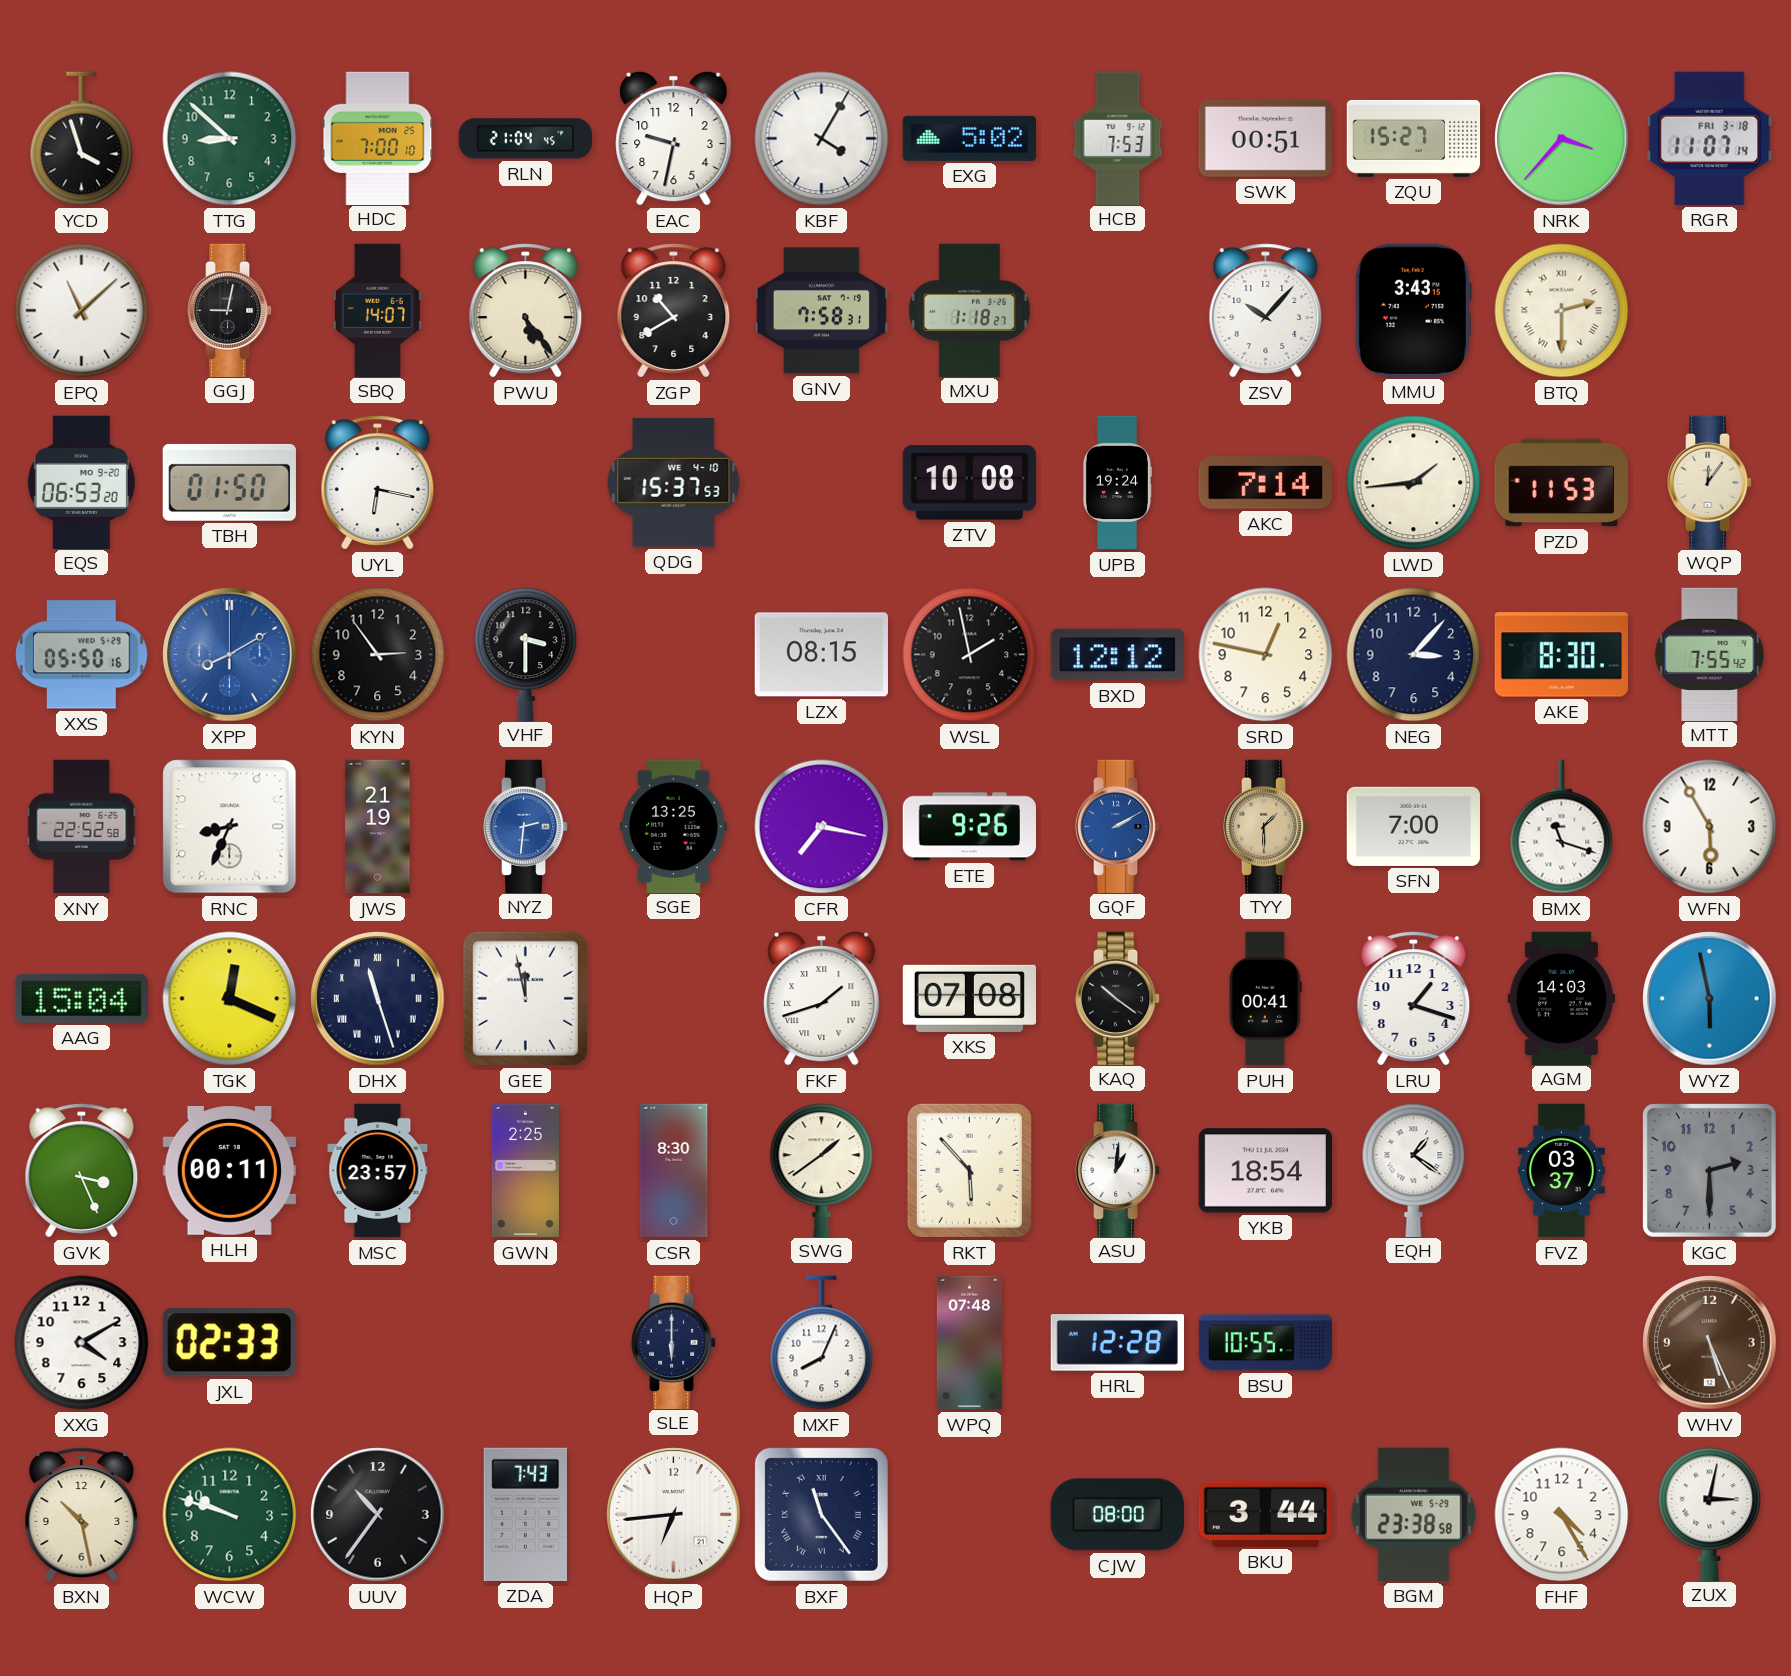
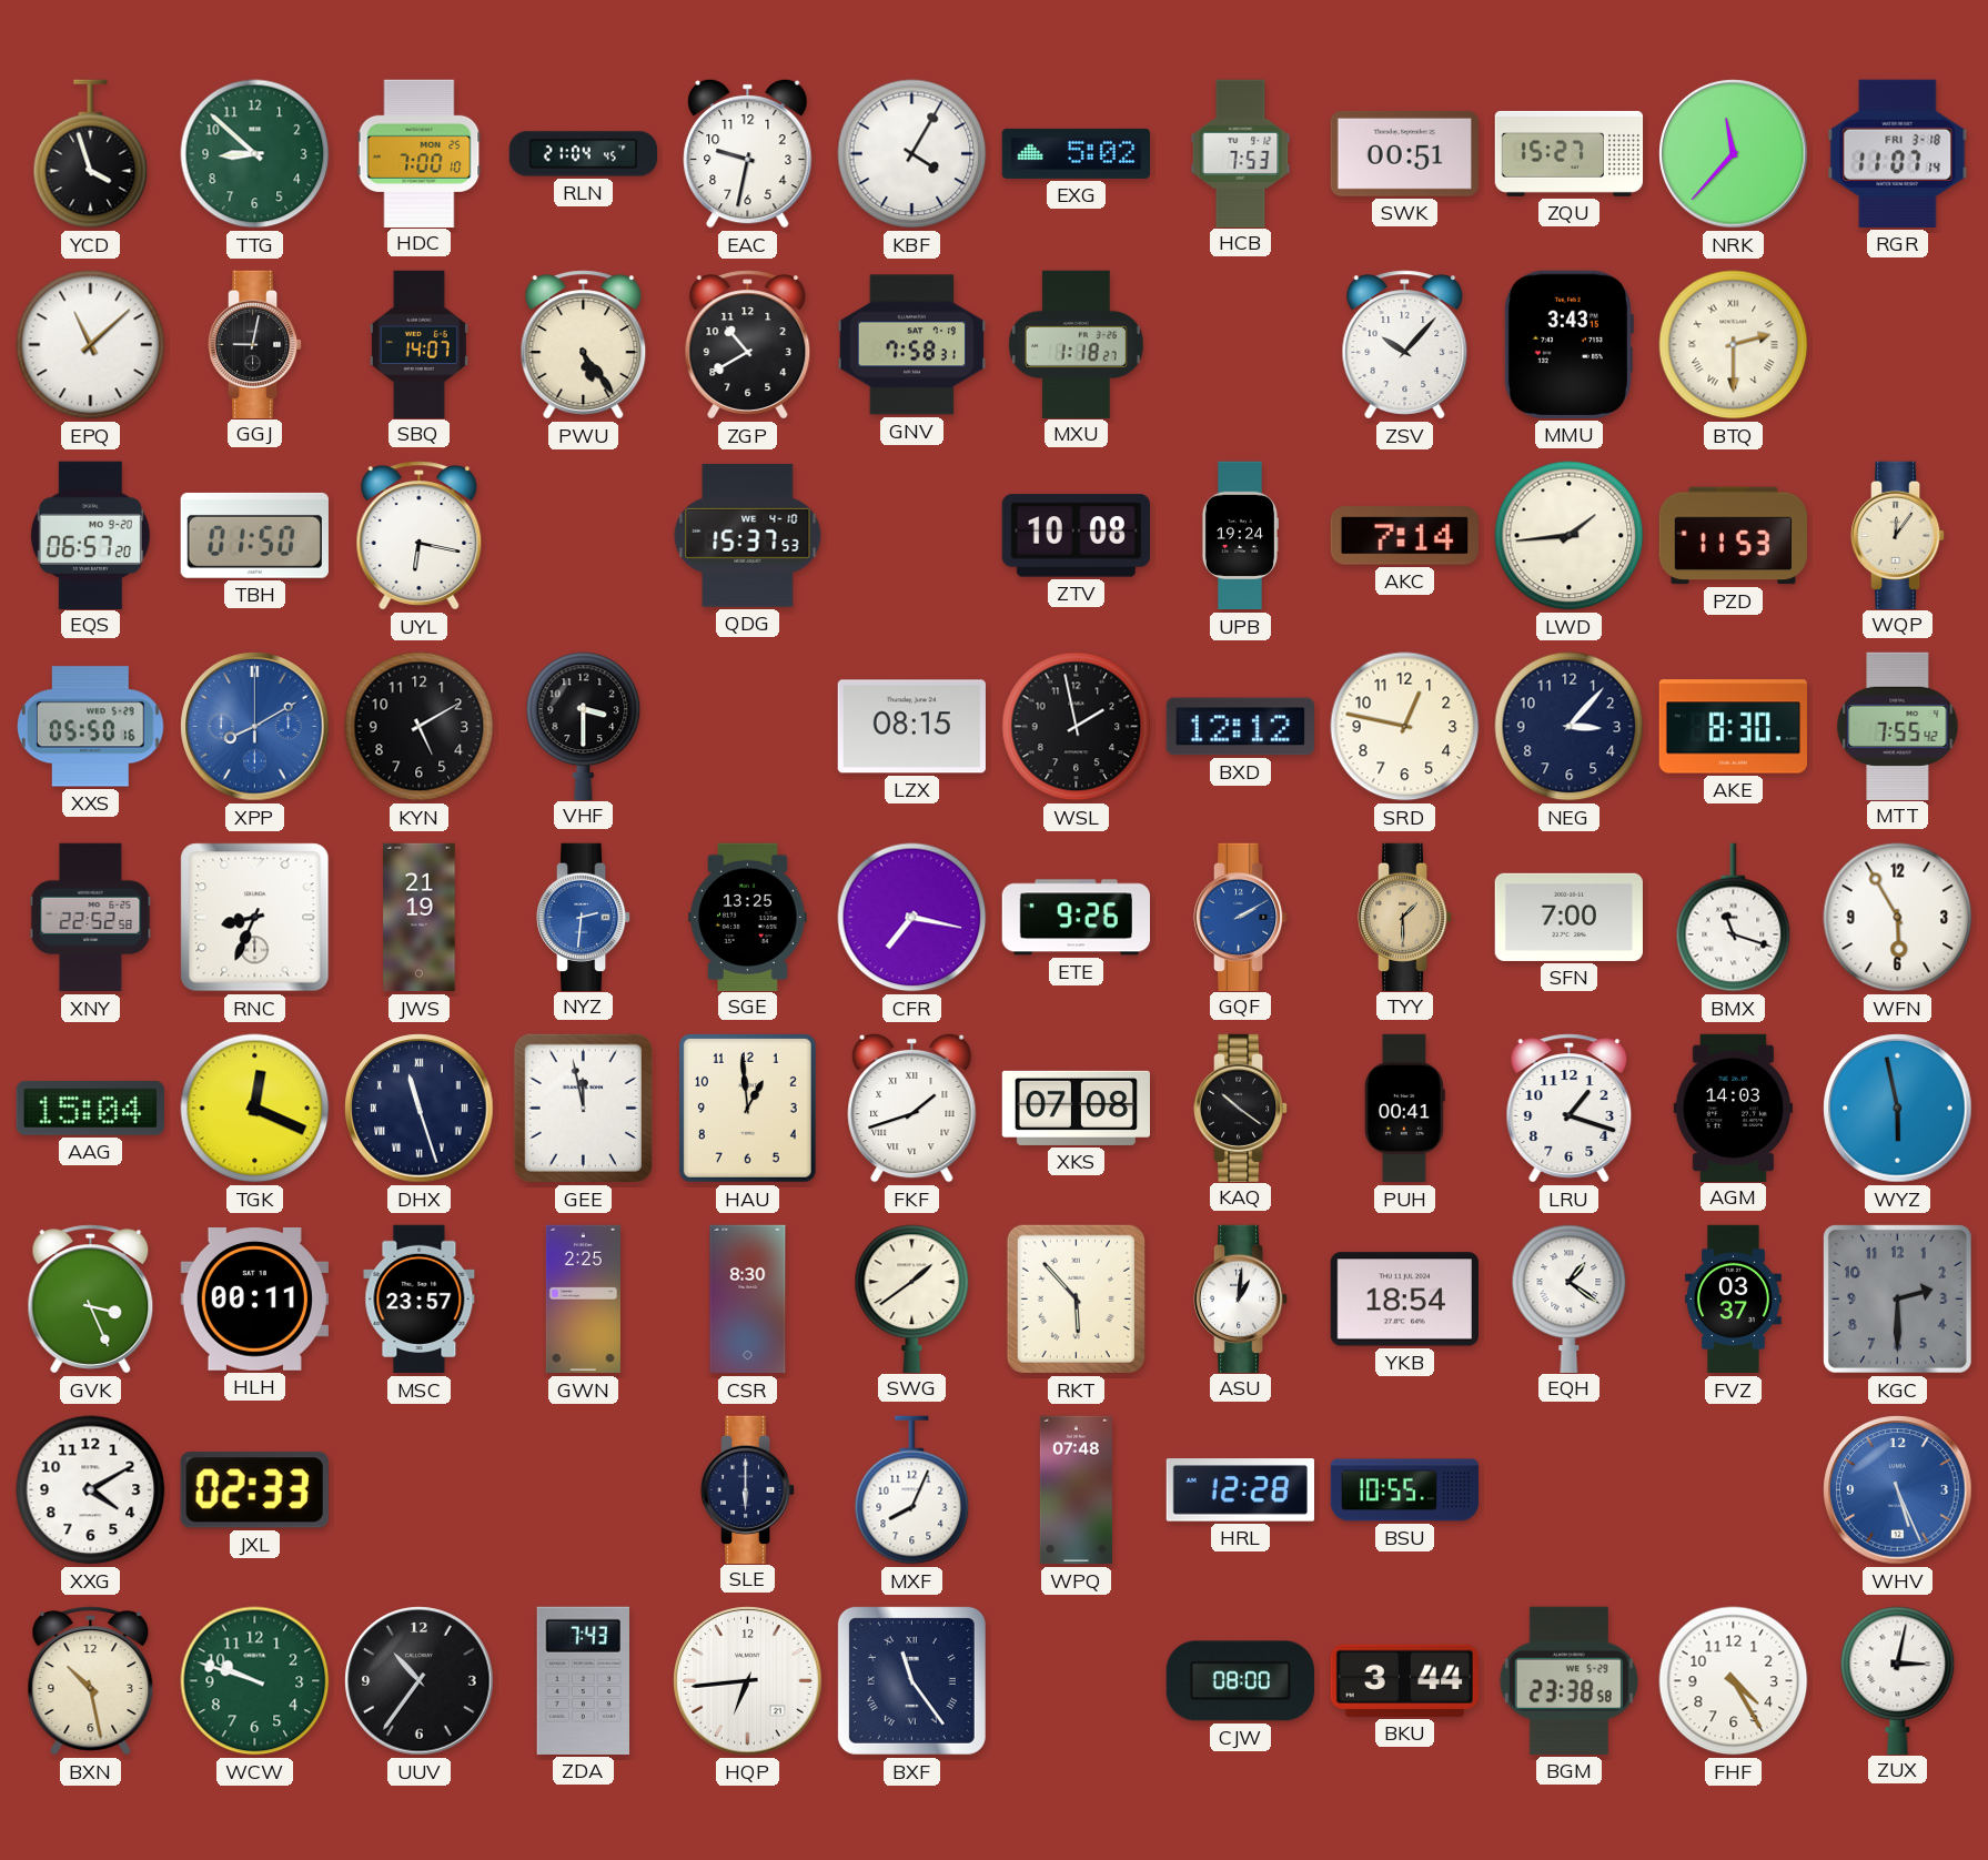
NRK: 3:37 -> 11:37 (1734, 154)
EQS: 06:53 -> 06:57 (90, 535)
KYN: 2:54 -> 5:10 (420, 727)
HAU: none -> 12:59 (747, 1108)
WHV dial: brown -> blue (1898, 1490)
